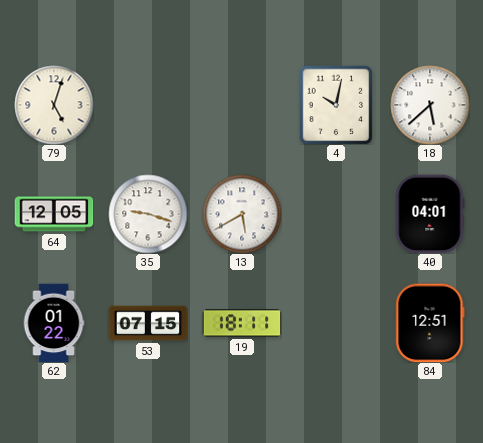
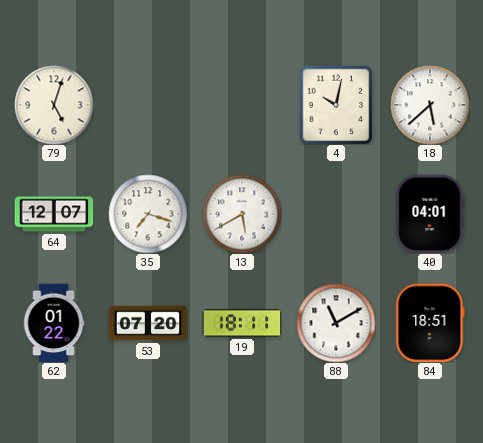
64: 12:05 -> 12:07 (54, 214)
35: 9:18 -> 7:18 (148, 214)
53: 07:15 -> 07:20 (148, 323)
88: none -> 11:10 (336, 323)
84: 12:51 -> 18:51 (430, 323)
